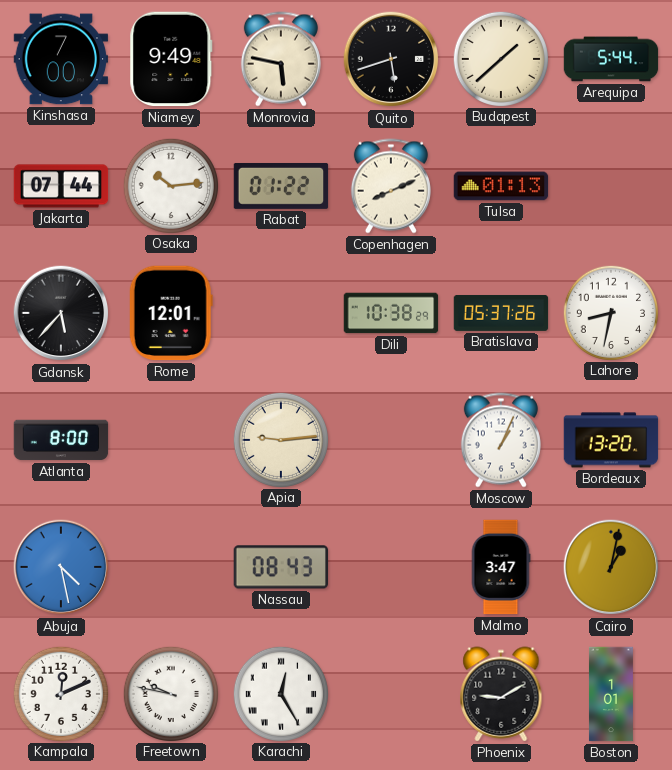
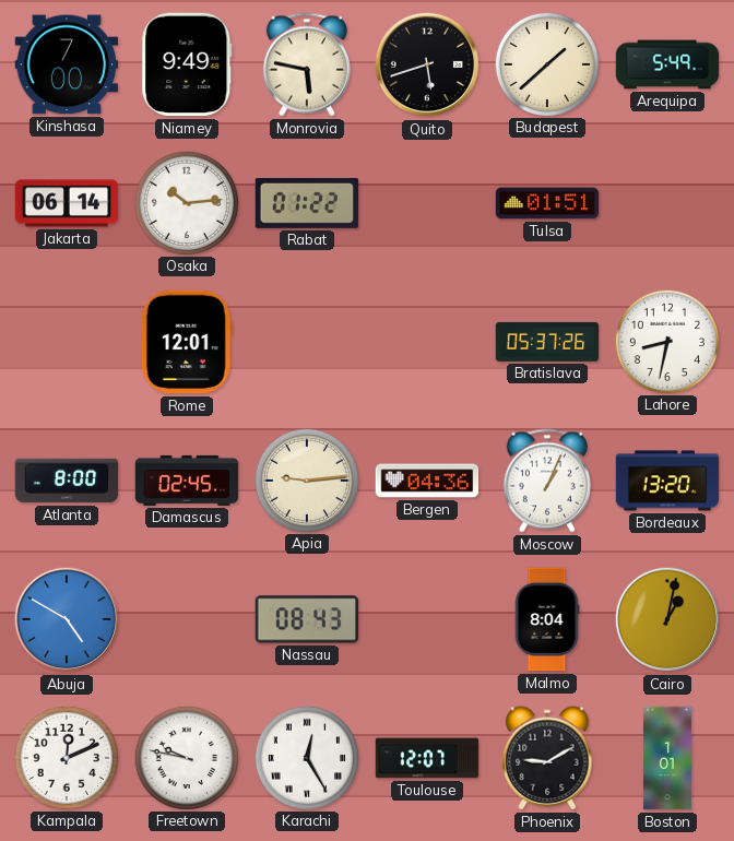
Arequipa: 5:44 -> 5:49 (667, 64)
Jakarta: 07:44 -> 06:14 (67, 203)
Copenhagen: 8:11 -> none (391, 186)
Tulsa: 01:13 -> 01:51 (547, 203)
Gdansk: 5:37 -> none (61, 313)
Dili: 10:38 -> none (391, 313)
Damascus: none -> 02:45 (187, 481)
Bergen: none -> 04:36 (427, 481)
Abuja: 4:28 -> 4:50 (67, 619)
Malmo: 3:47 -> 8:04 (547, 619)
Toulouse: none -> 12:07 (427, 758)
